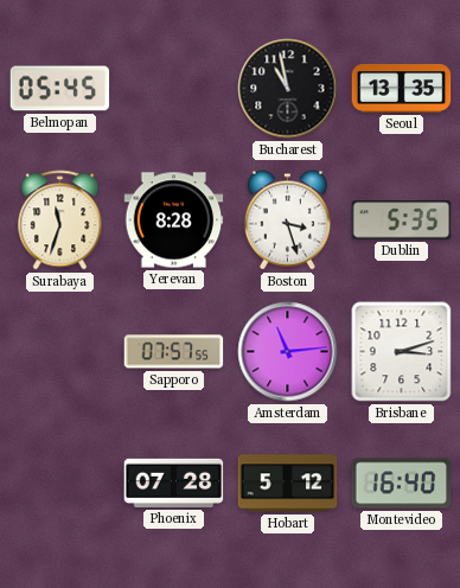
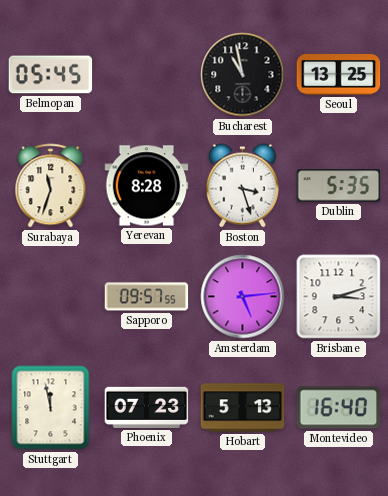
Seoul: 13:35 -> 13:25 (339, 75)
Sapporo: 07:57 -> 09:57 (147, 297)
Amsterdam: 11:14 -> 5:14 (243, 297)
Stuttgart: none -> 11:58 (51, 408)
Phoenix: 07:28 -> 07:23 (147, 407)
Hobart: 5:12 -> 5:13 (243, 408)
